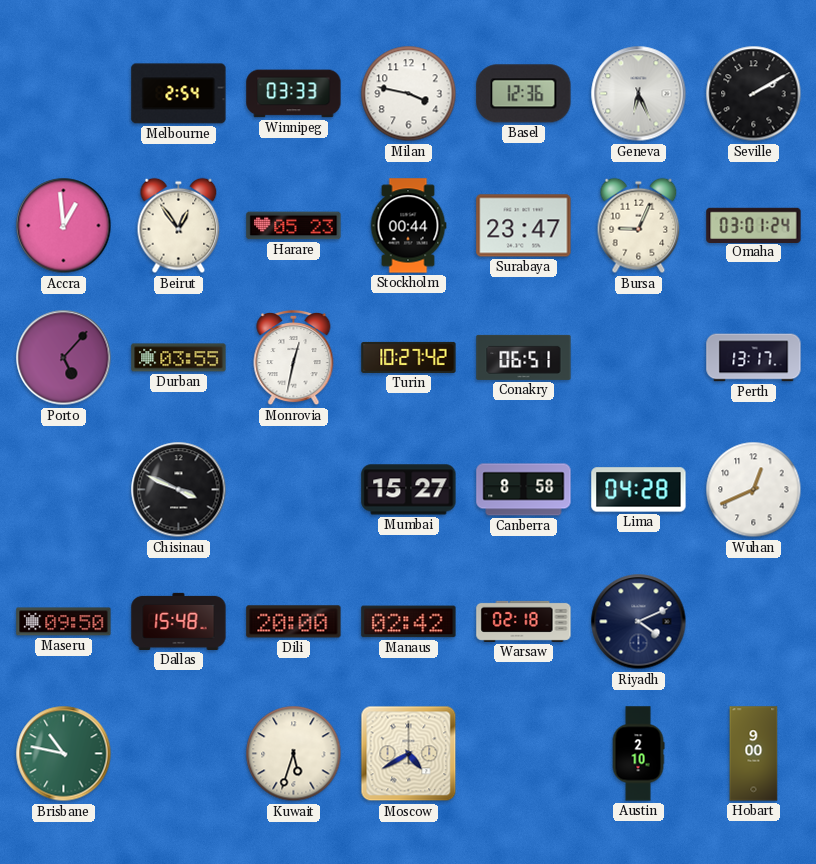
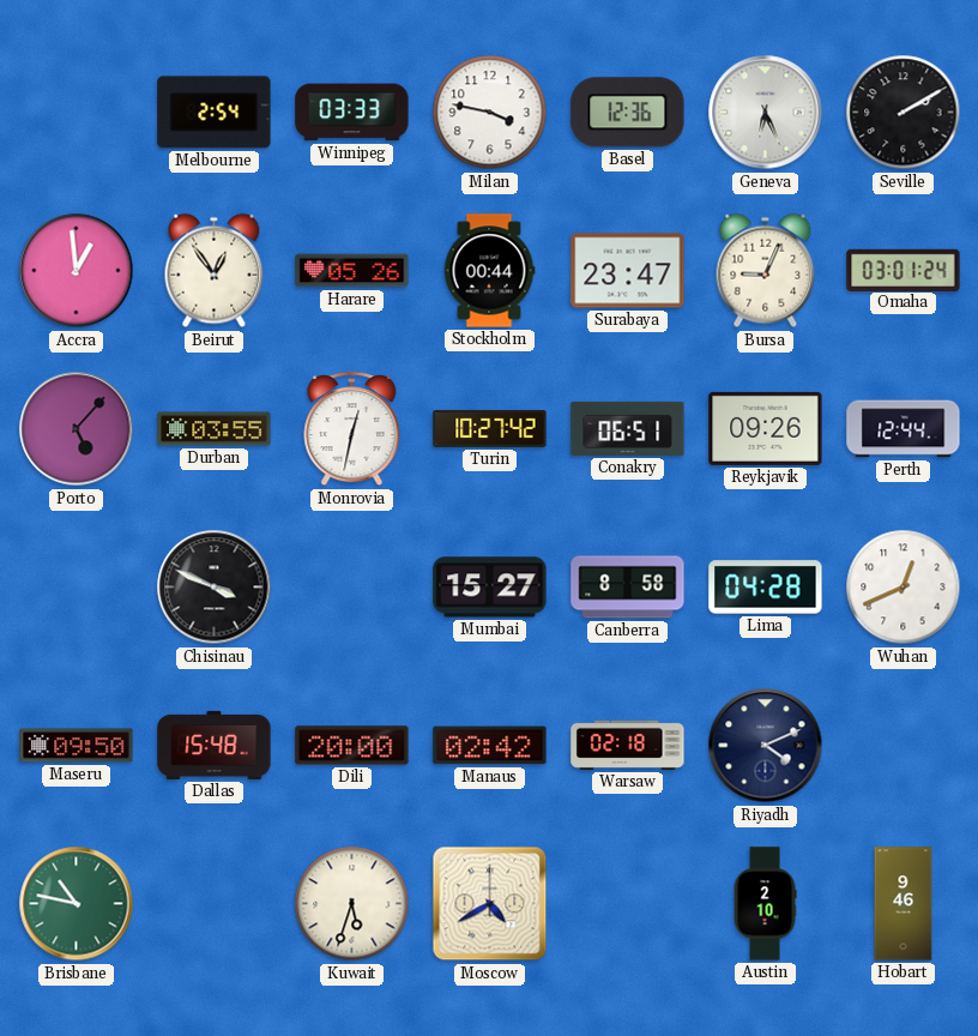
Harare: 05:23 -> 05:26 (352, 271)
Reykjavik: none -> 09:26 (766, 428)
Perth: 13:17 -> 12:44 (904, 429)
Hobart: 9:00 -> 9:46 (904, 904)
